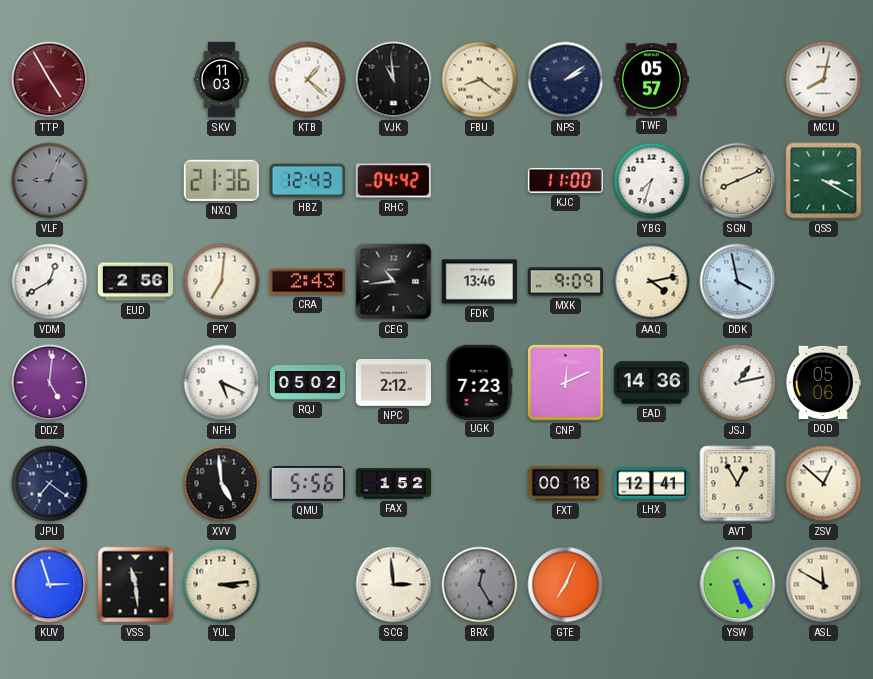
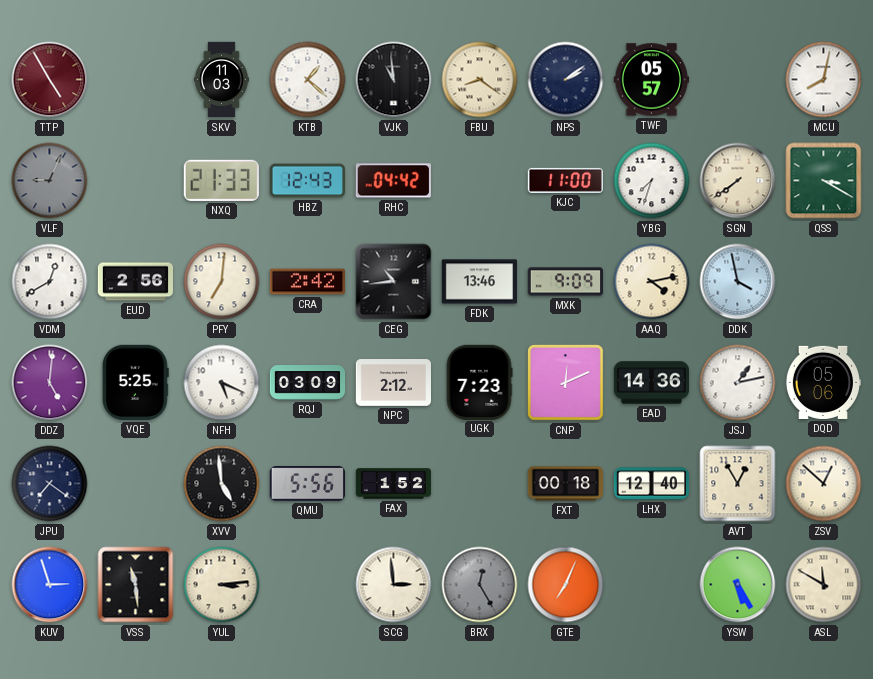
NXQ: 21:36 -> 21:33 (221, 180)
SGN: 8:11 -> 7:39 (738, 181)
CRA: 2:43 -> 2:42 (307, 282)
VQE: none -> 5:25 (135, 382)
RQJ: 05:02 -> 03:09 (308, 383)
LHX: 12:41 -> 12:40 (652, 484)
